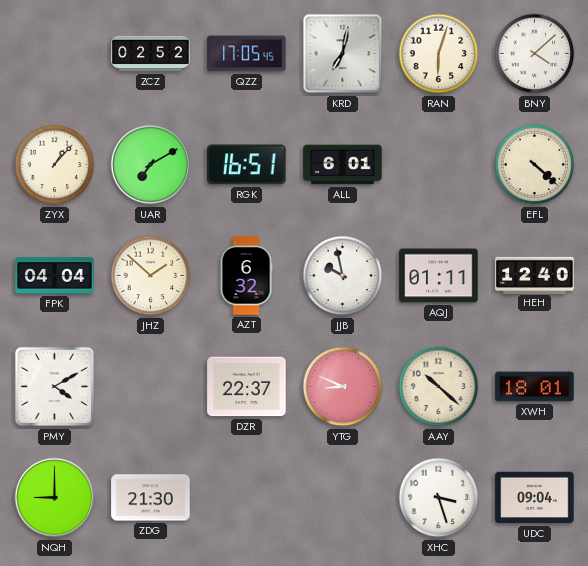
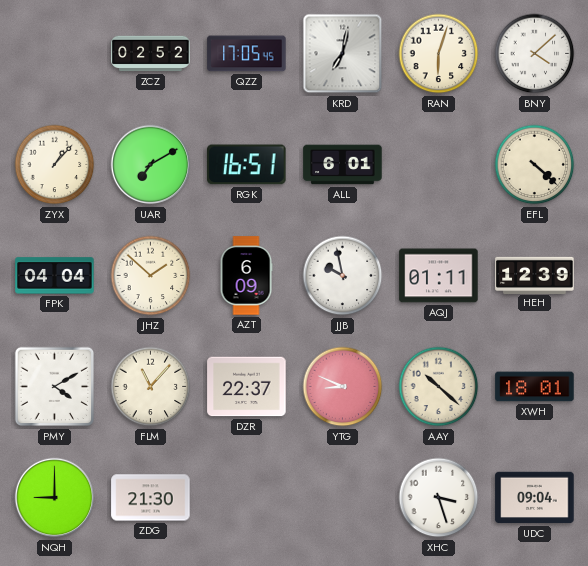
AZT: 6:32 -> 6:09 (246, 276)
HEH: 12:40 -> 12:39 (535, 275)
FLM: none -> 11:07 (151, 387)
